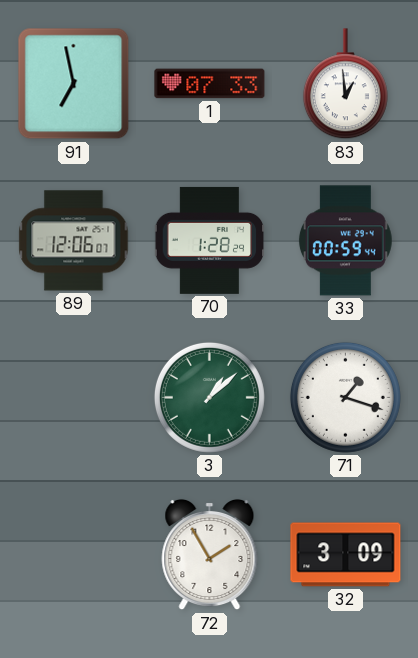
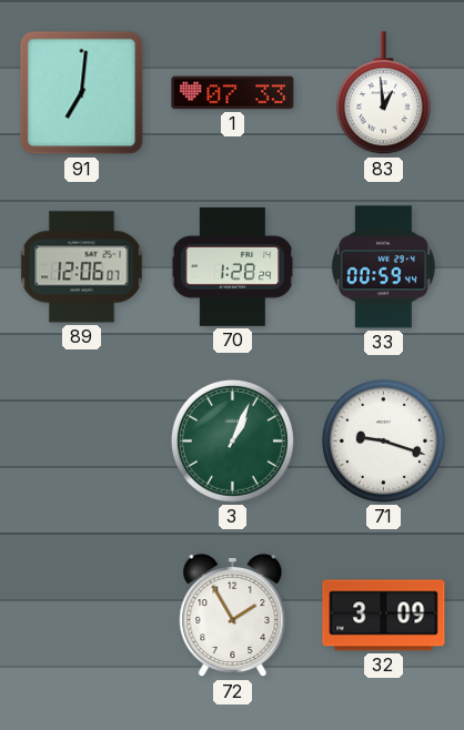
91: 6:58 -> 7:01 (82, 93)
3: 1:08 -> 1:04 (232, 440)
71: 1:18 -> 9:18 (383, 440)
